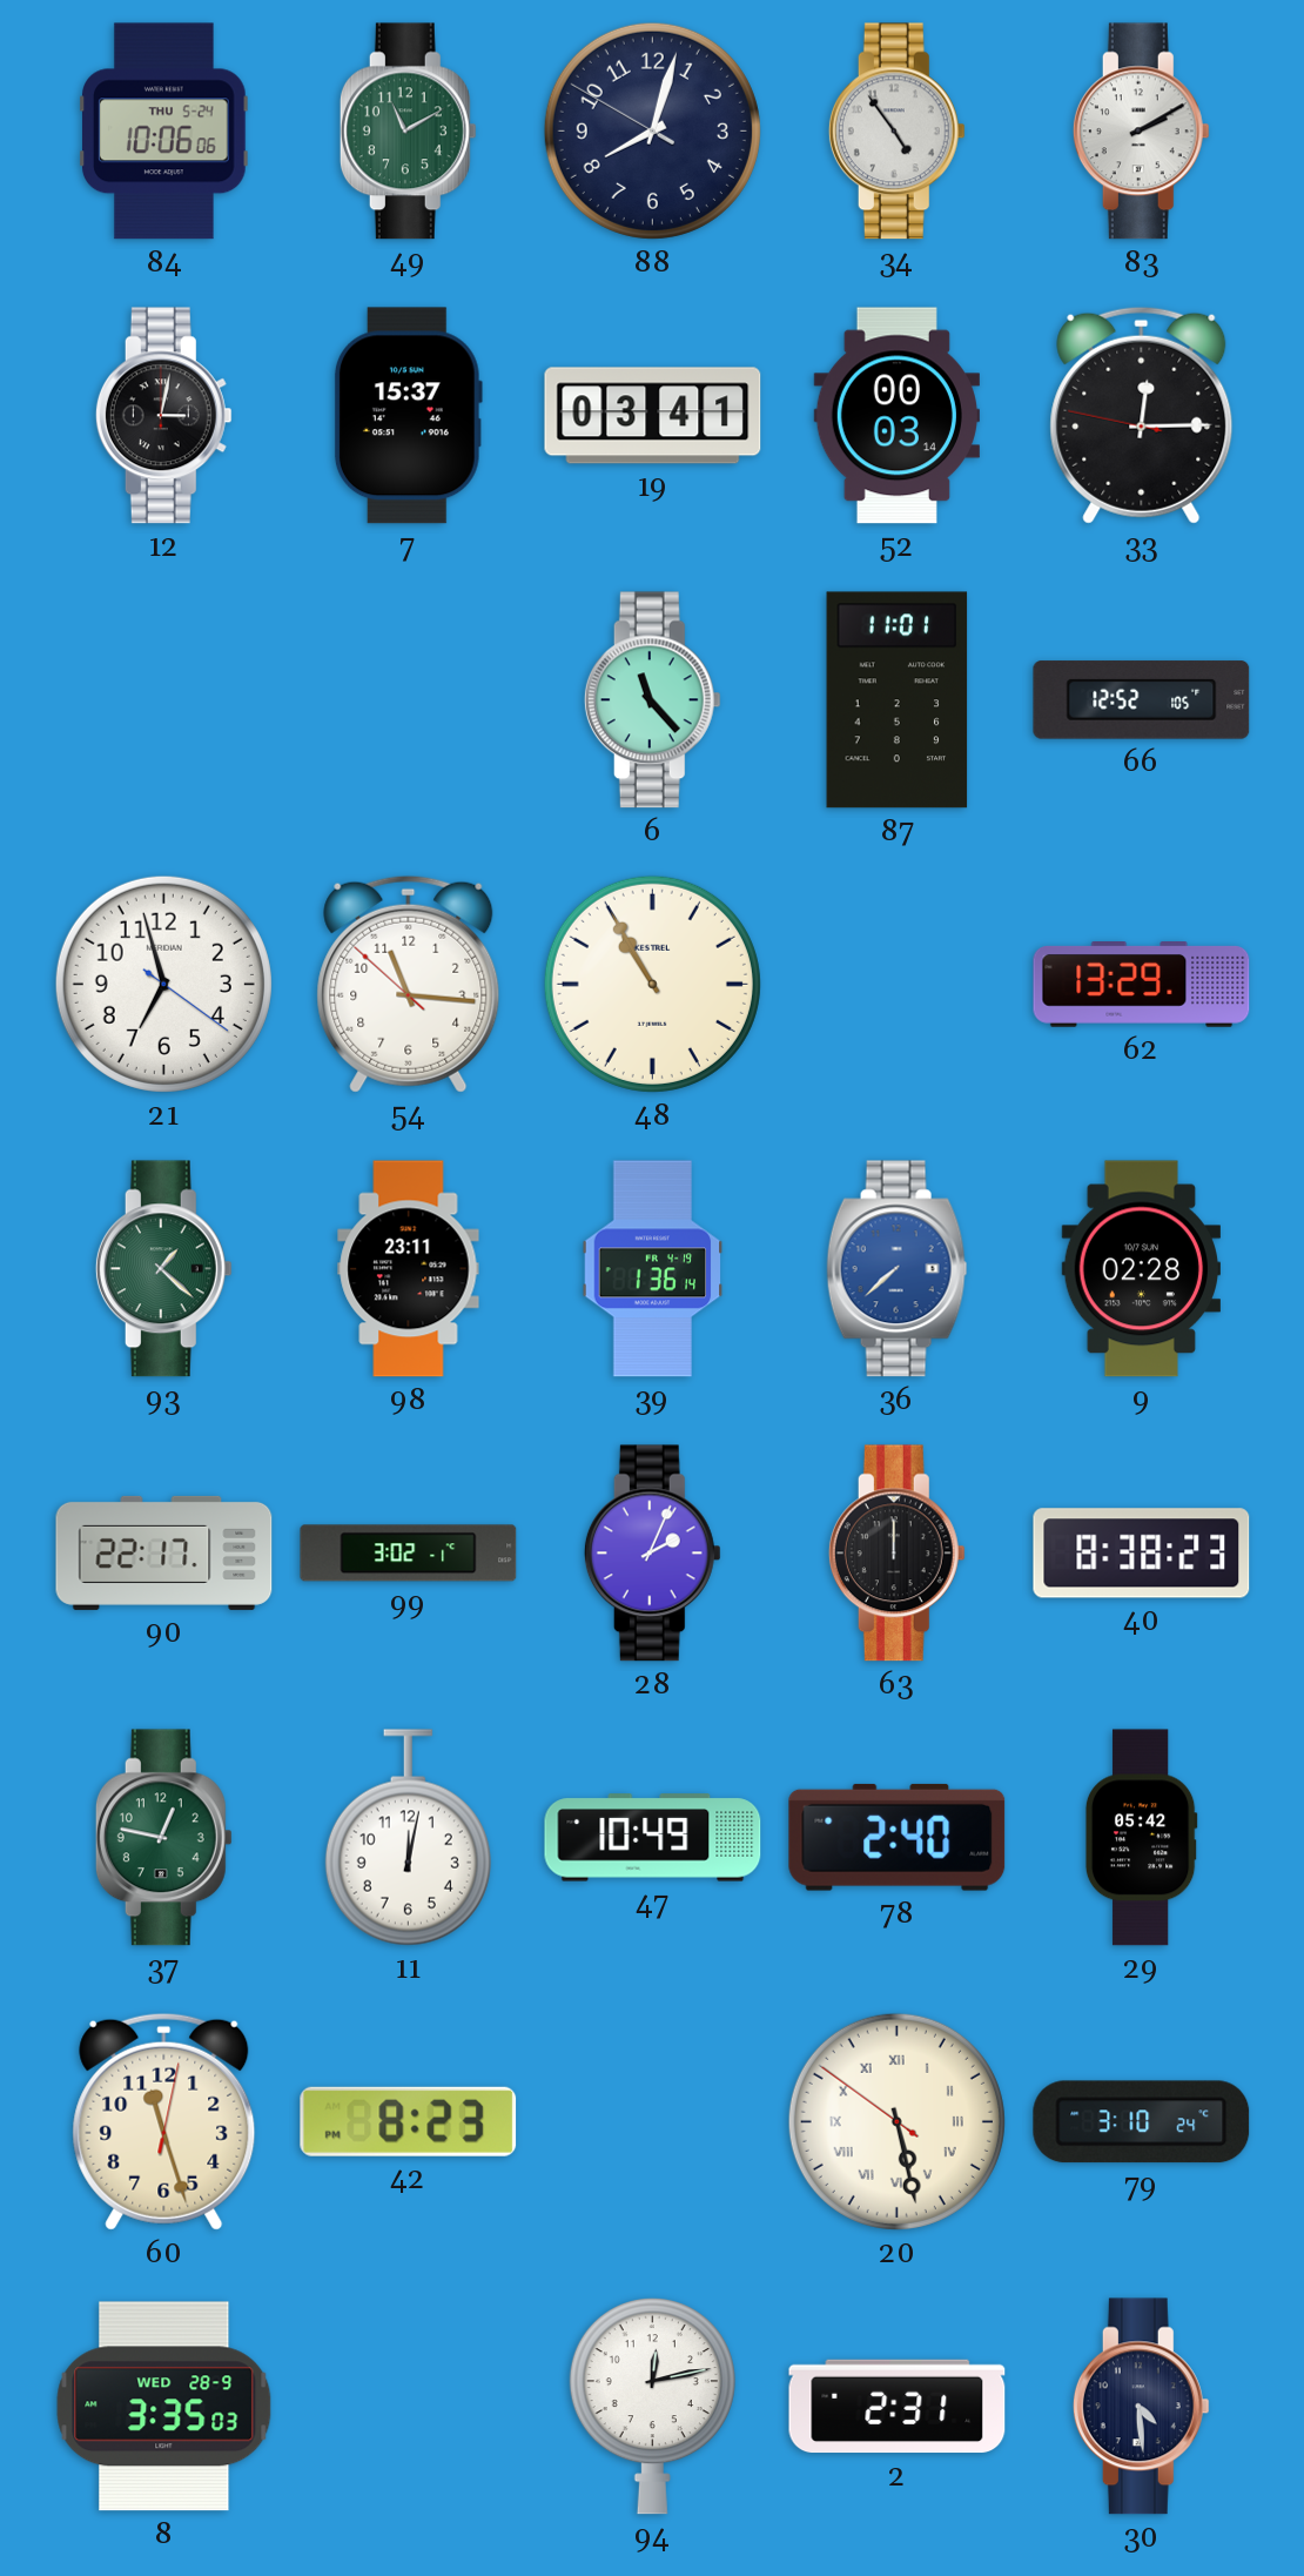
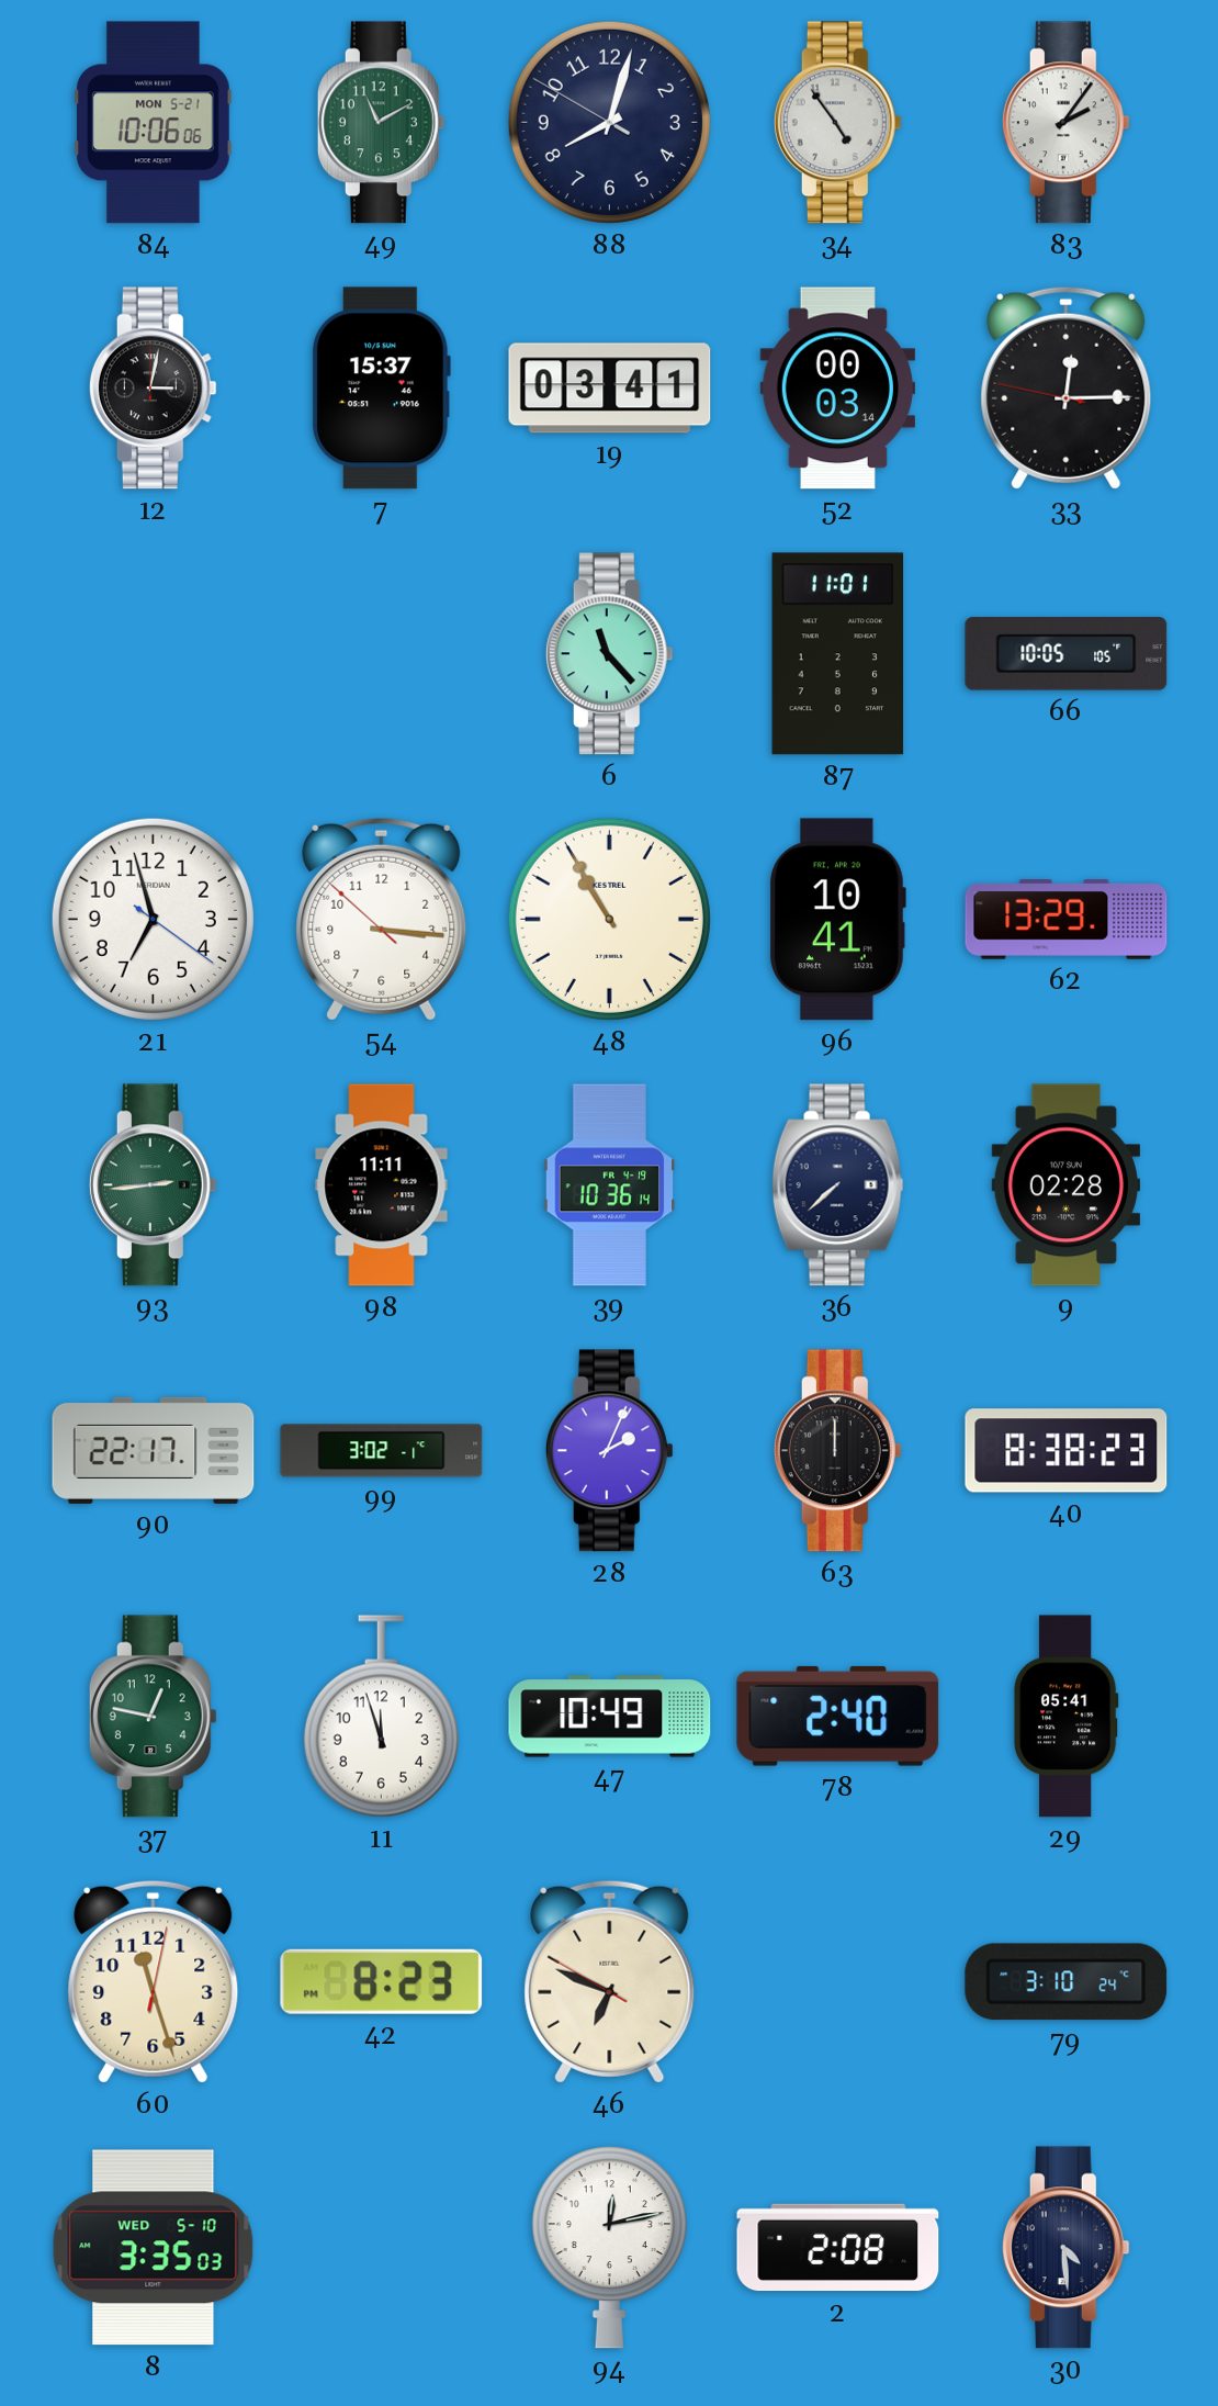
84 date: THU 5-24 -> MON 5-21 (154, 123)
83: 2:10 -> 2:06 (1065, 123)
66: 12:52 -> 10:05 (1067, 654)
54: 11:15 -> 3:15 (382, 919)
96: none -> 10:41 (837, 920)
93: 1:22 -> 2:44 (153, 1185)
98: 23:11 -> 11:11 (382, 1185)
39: 1:36 -> 10:36 (610, 1185)
36 dial: blue -> navy (838, 1185)
11: 12:02 -> 11:57 (381, 1717)
29: 05:42 -> 05:41 (1065, 1717)
46: none -> 6:48 (610, 1981)
20: 5:27 -> none (896, 2121)
8 date: WED 28-9 -> WED 5-10 (154, 2248)
2: 2:31 -> 2:08 (838, 2248)
